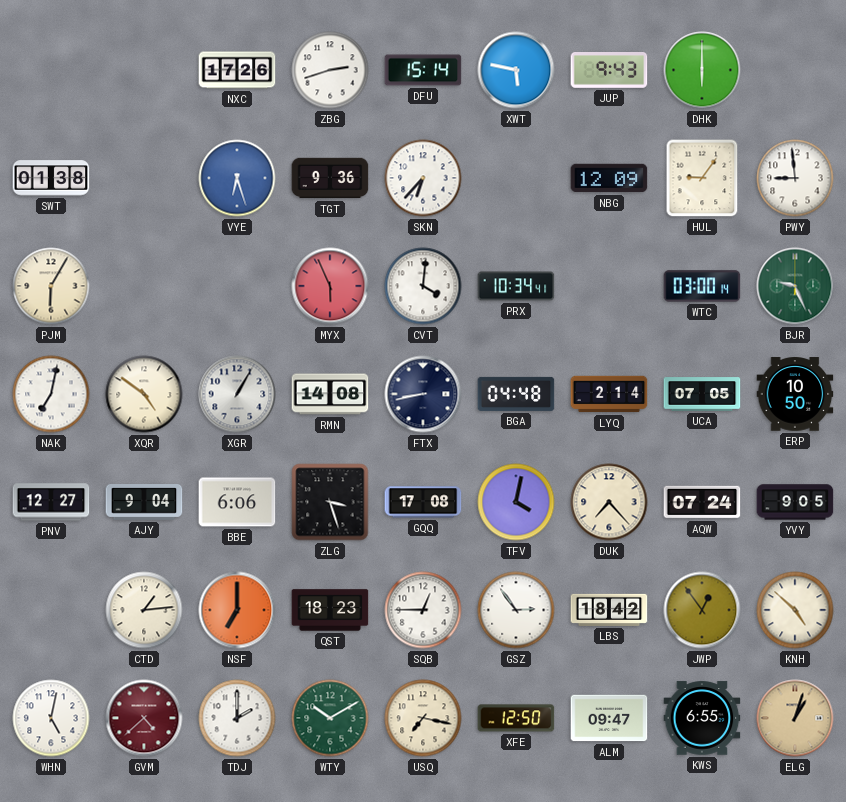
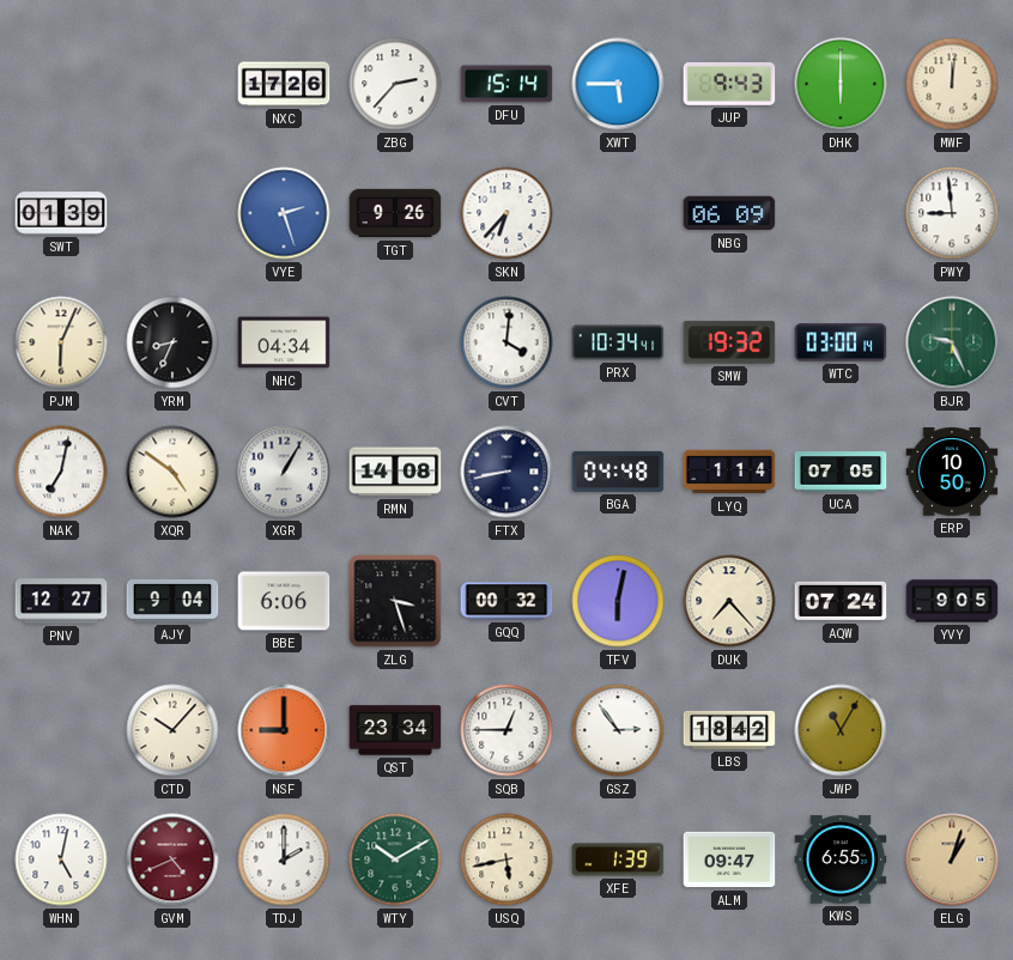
ZBG: 2:42 -> 2:37 (395, 84)
XWT: 5:47 -> 5:45 (618, 84)
MWF: none -> 12:01 (952, 84)
SWT: 01:38 -> 01:39 (61, 213)
VYE: 6:27 -> 2:27 (284, 213)
TGT: 9:36 -> 9:26 (395, 213)
NBG: 12:09 -> 06:09 (729, 213)
HUL: 9:06 -> none (702, 178)
PJM: 6:05 -> 6:04 (61, 342)
YRM: none -> 8:34 (172, 342)
NHC: none -> 04:34 (284, 342)
MYX: 5:56 -> none (330, 286)
SMW: none -> 19:32 (729, 342)
LYQ: 2:14 -> 1:14 (729, 472)
GQQ: 17:08 -> 00:32 (506, 601)
TFV: 4:02 -> 6:02 (618, 601)
CTD: 1:14 -> 10:07 (172, 730)
NSF: 7:00 -> 9:00 (284, 730)
QST: 18:23 -> 23:34 (395, 730)
JWP: 12:54 -> 11:05 (841, 730)
KNH: 4:52 -> none (795, 610)
GVM: 4:38 -> 4:41 (172, 859)
USQ: 7:17 -> 5:43 (506, 859)
XFE: 12:50 -> 1:39 (618, 859)
